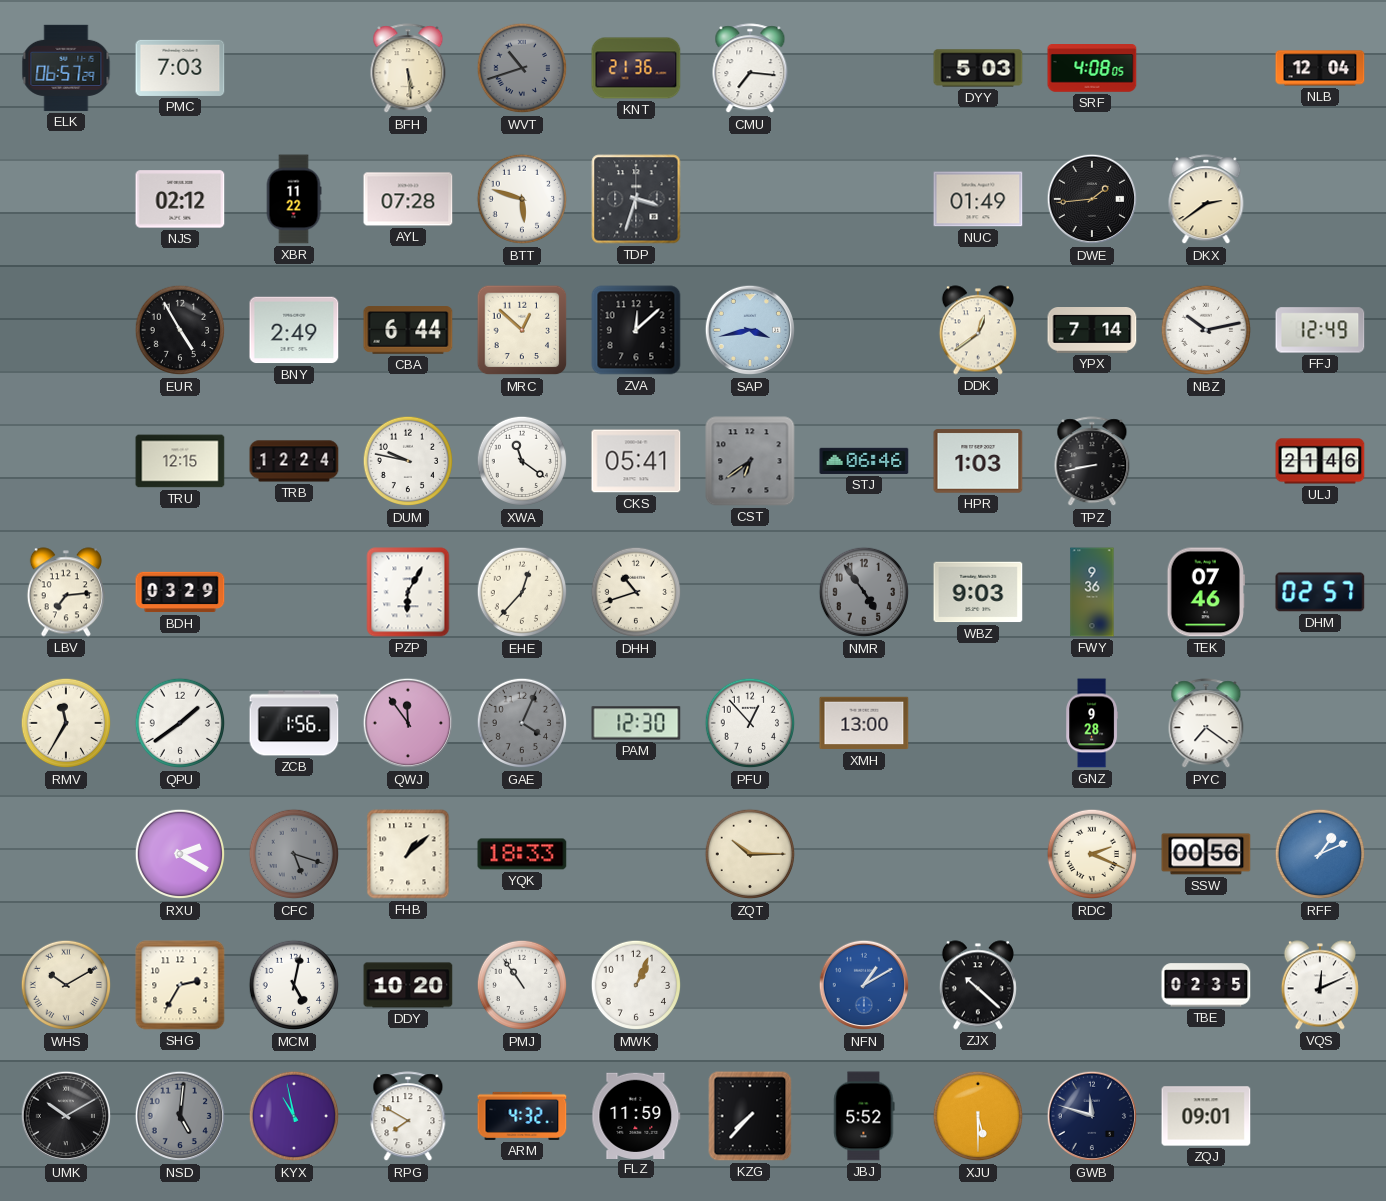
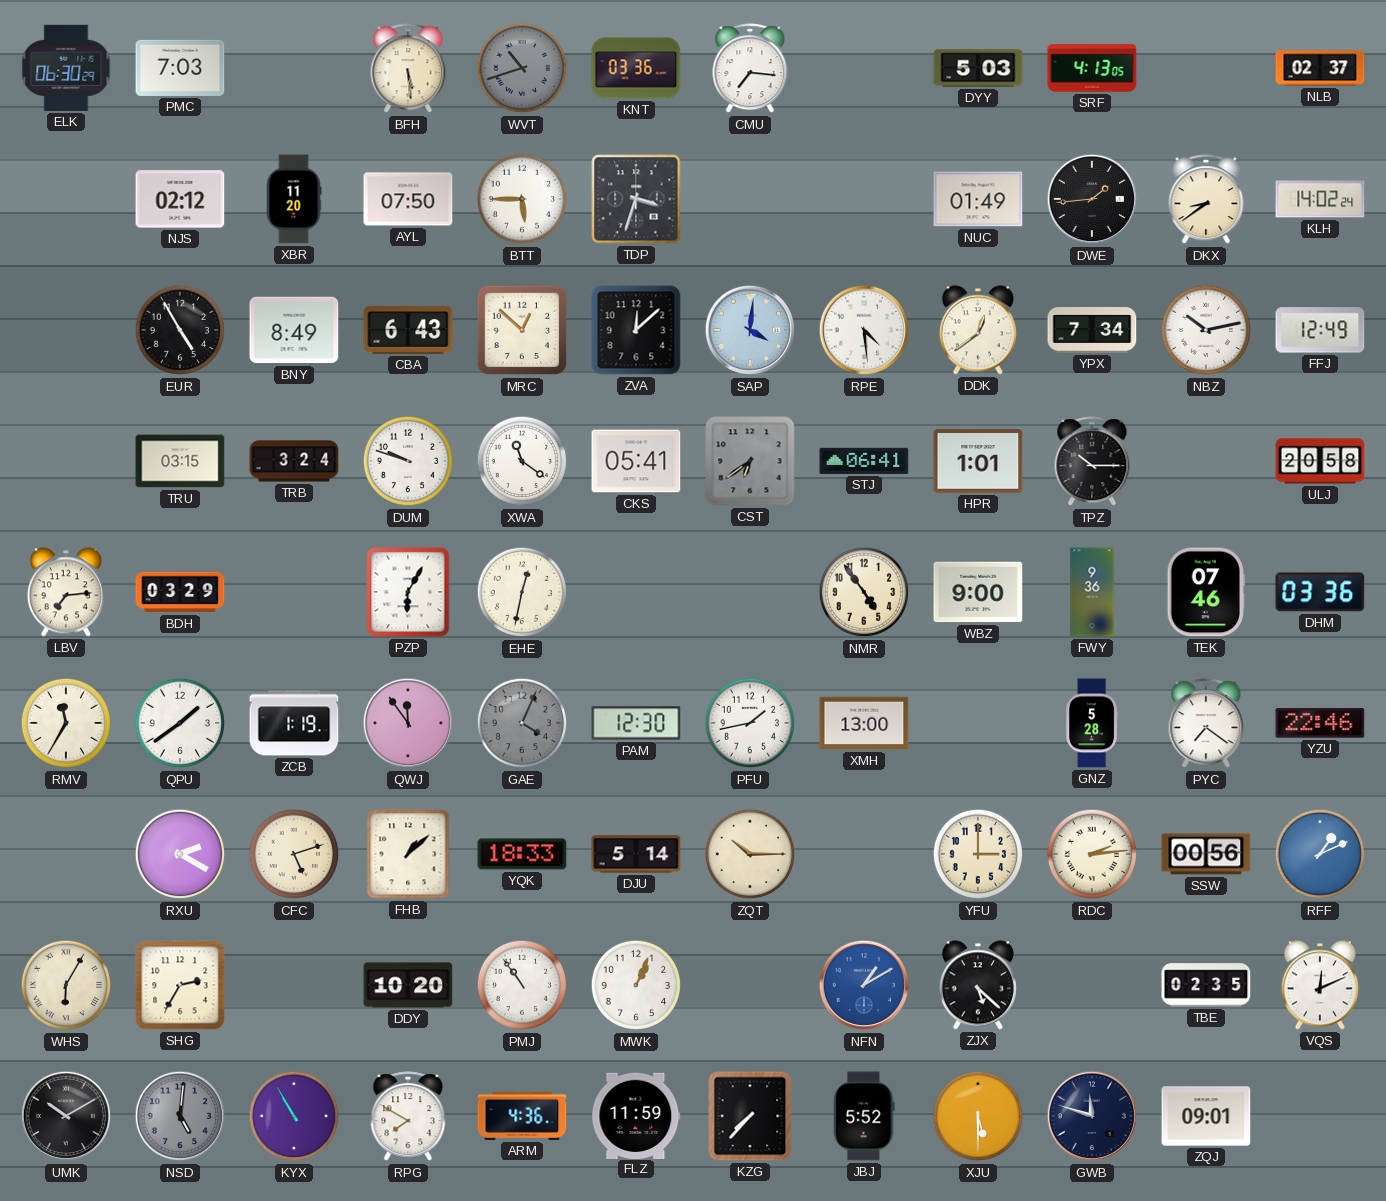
ELK: 06:57 -> 06:30 (66, 68)
KNT: 21:36 -> 03:36 (636, 68)
SRF: 4:08 -> 4:13 (1092, 69)
NLB: 12:04 -> 02:37 (1320, 68)
XBR: 11:22 -> 11:20 (294, 199)
AYL: 07:28 -> 07:50 (408, 199)
BTT: 5:48 -> 5:45 (522, 199)
DKX: 2:39 -> 8:39 (1206, 200)
KLH: none -> 14:02 (1320, 199)
BNY: 2:49 -> 8:49 (294, 330)
CBA: 6:44 -> 6:43 (408, 330)
SAP: 3:43 -> 4:01 (750, 330)
RPE: none -> 4:29 (864, 330)
YPX: 7:14 -> 7:34 (1092, 331)
TRU: 12:15 -> 03:15 (180, 461)
TRB: 12:24 -> 3:24 (294, 461)
DUM: 9:47 -> 9:48 (408, 461)
STJ: 06:46 -> 06:41 (864, 461)
HPR: 1:03 -> 1:01 (978, 461)
TPZ: 8:43 -> 10:15 (1092, 462)
ULJ: 21:46 -> 20:58 (1320, 461)
EHE: 12:37 -> 12:32 (522, 592)
DHH: 10:42 -> none (636, 592)
NMR dial: grey -> cream (864, 592)
WBZ: 9:03 -> 9:00 (978, 592)
DHM: 02:57 -> 03:36 (1320, 592)
ZCB: 1:56 -> 1:19 (294, 723)
PFU: 12:53 -> 1:43 (750, 723)
GNZ: 9:28 -> 5:28 (1092, 723)
YZU: none -> 22:46 (1320, 723)
CFC: 5:18 -> 5:12 (294, 854)
CFC dial: grey -> cream (294, 854)
DJU: none -> 5:14 (636, 854)
YFU: none -> 3:00 (978, 854)
RDC: 2:19 -> 2:14 (1092, 854)
WHS: 10:10 -> 6:05 (66, 985)
MCM: 5:02 -> none (294, 985)
ZJX: 10:22 -> 5:22 (978, 985)
KYX: 10:58 -> 10:55 (294, 1116)
ARM: 4:32 -> 4:36 (522, 1116)
